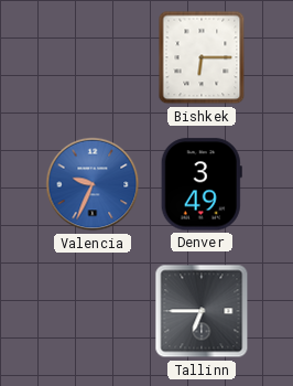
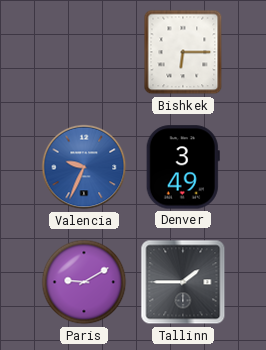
Paris: none -> 9:10 (84, 282)
Tallinn: 6:45 -> 1:45 (183, 282)
